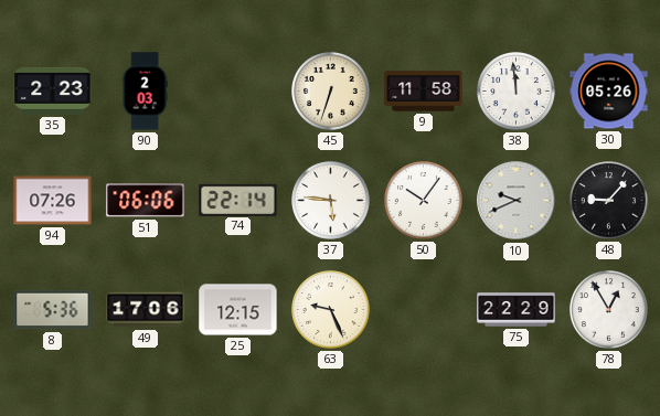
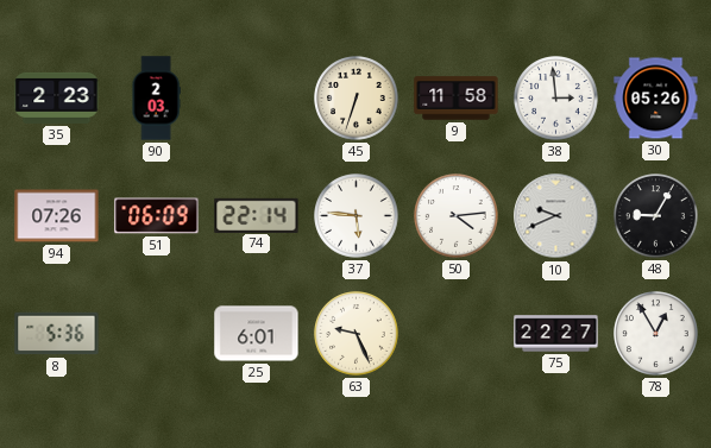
38: 11:59 -> 2:59 (556, 99)
51: 06:06 -> 06:09 (157, 216)
50: 10:06 -> 4:14 (457, 216)
48: 9:07 -> 9:05 (656, 216)
49: 17:06 -> none (146, 310)
25: 12:15 -> 6:01 (257, 334)
75: 22:29 -> 22:27 (556, 334)
